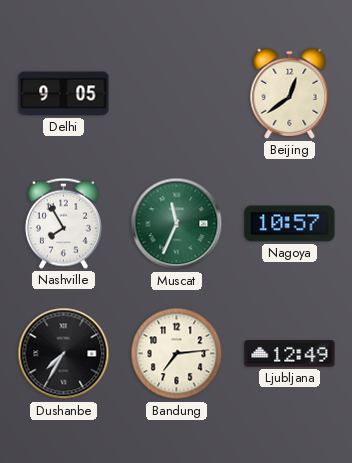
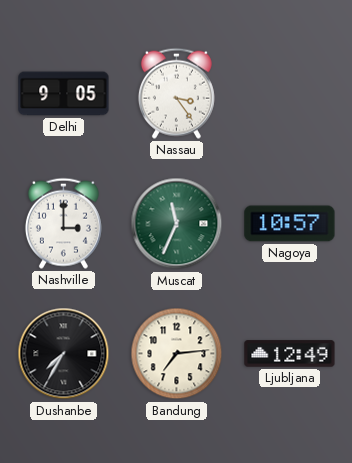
Nassau: none -> 3:24 (176, 93)
Beijing: 12:39 -> none (290, 93)
Nashville: 7:55 -> 3:00 (63, 223)
